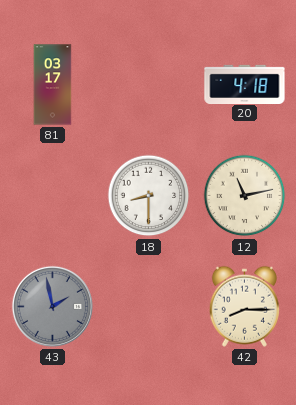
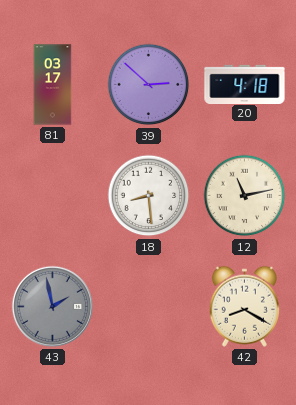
39: none -> 2:52 (149, 85)
18: 8:30 -> 8:29 (149, 196)
42: 8:15 -> 8:20 (244, 306)
